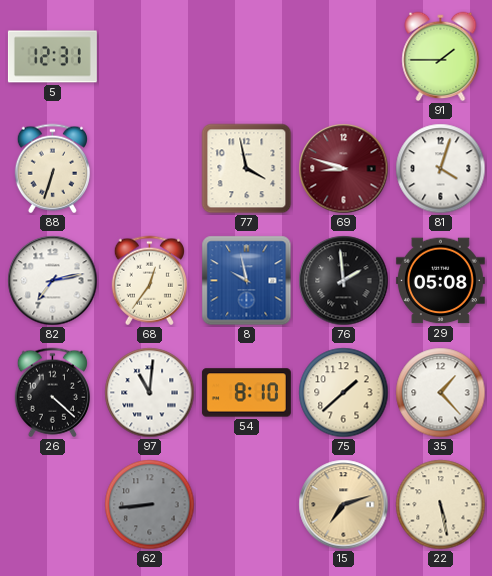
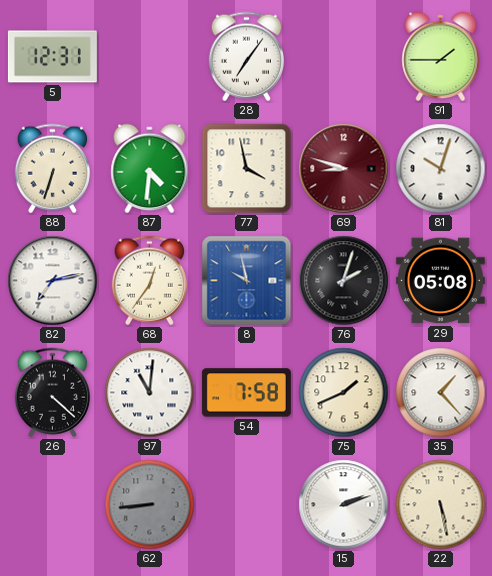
28: none -> 7:06 (246, 57)
87: none -> 4:31 (150, 169)
81: 4:03 -> 10:03 (441, 169)
76: 1:59 -> 2:03 (344, 281)
54: 8:10 -> 7:58 (246, 393)
75: 1:38 -> 1:41 (344, 393)
15: 7:12 -> 2:12 (344, 505)
15 dial: champagne -> white (344, 505)
